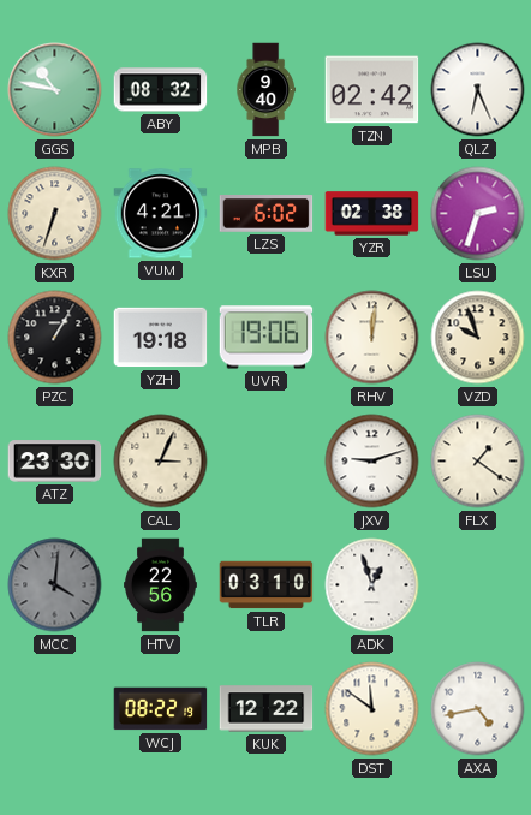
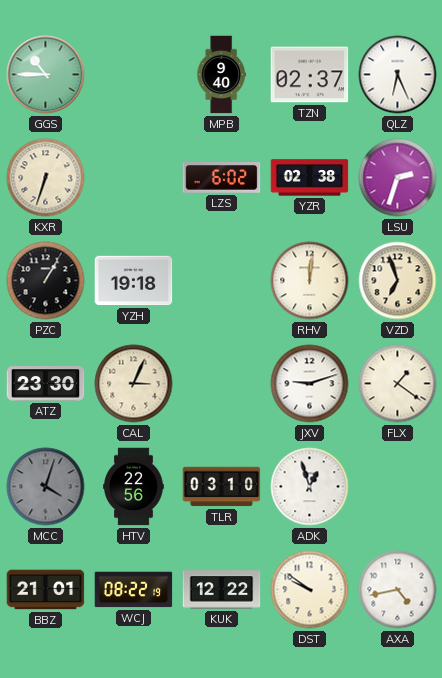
GGS: 10:47 -> 10:45 (46, 75)
ABY: 08:32 -> none (161, 90)
TZN: 02:42 -> 02:37 (310, 75)
VUM: 4:21 -> none (161, 214)
UVR: 19:06 -> none (267, 338)
VZD: 9:57 -> 6:57 (398, 281)
MCC: 4:01 -> 4:03 (46, 487)
BBZ: none -> 21:01 (46, 590)
DST: 11:51 -> 9:51 (310, 590)
